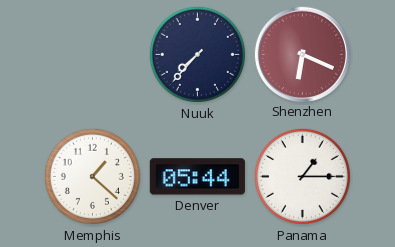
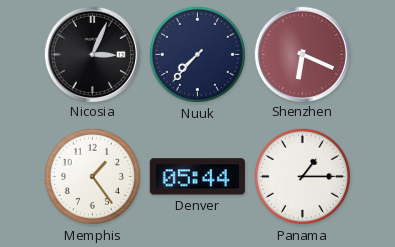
Nicosia: none -> 3:04 (92, 54)
Memphis: 1:22 -> 1:24 (92, 176)
